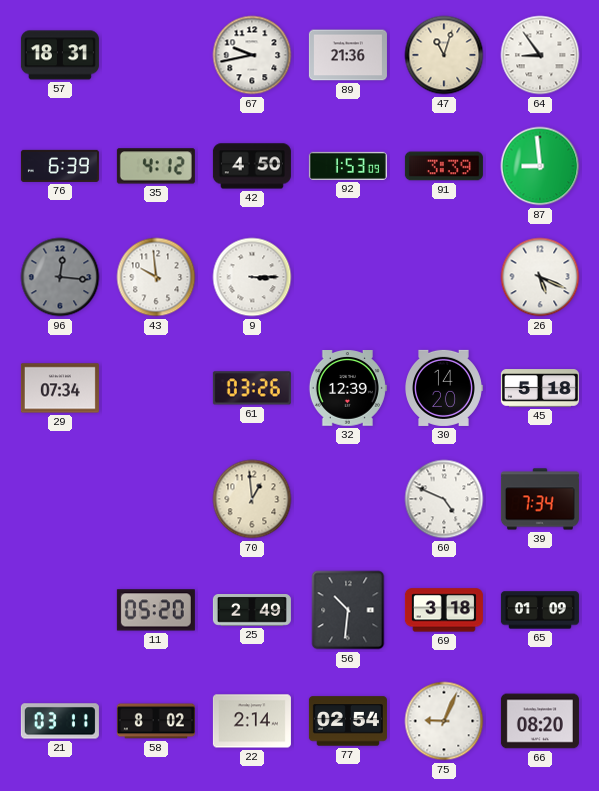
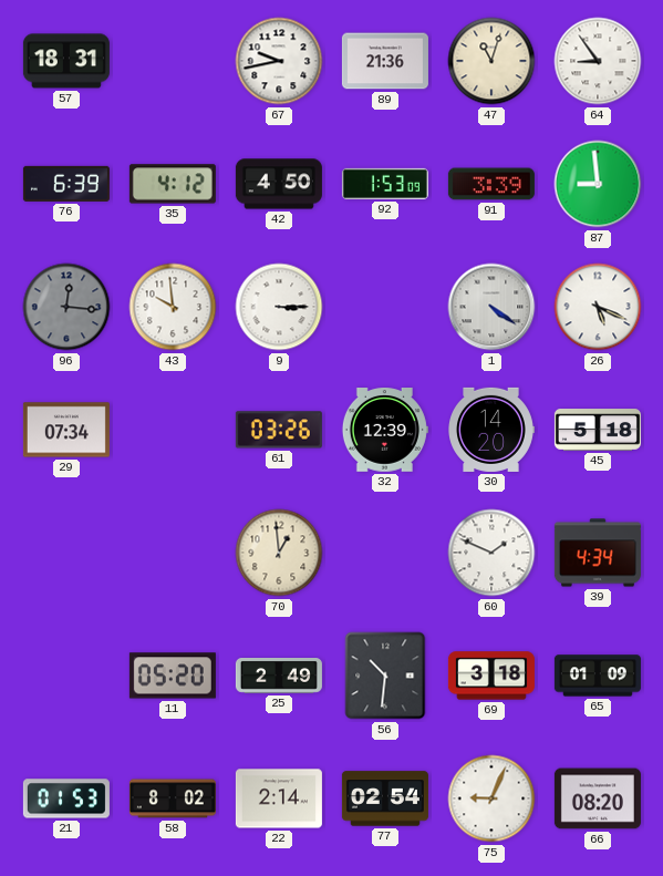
1: none -> 4:21 (491, 307)
60: 4:49 -> 1:49 (491, 553)
39: 7:34 -> 4:34 (598, 553)
21: 03:11 -> 01:53 (66, 798)
